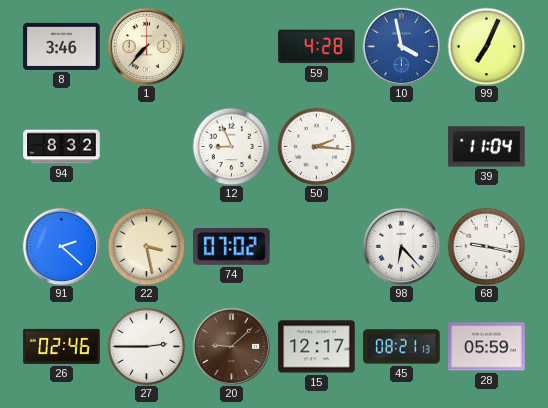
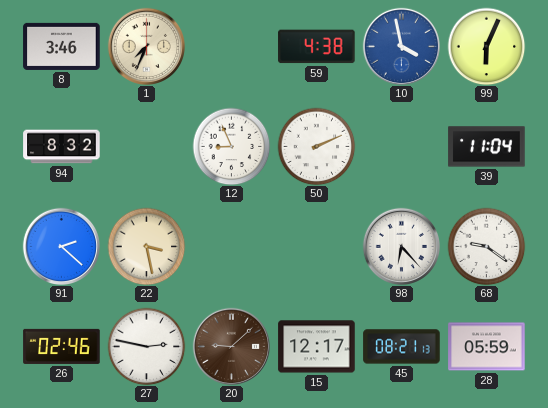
1: 7:37 -> 7:34 (146, 46)
59: 4:28 -> 4:38 (317, 47)
99: 7:04 -> 6:04 (486, 46)
50: 2:16 -> 2:11 (316, 146)
74: 07:02 -> none (232, 246)
68: 9:17 -> 9:21 (486, 246)
27: 2:45 -> 2:47 (146, 346)
